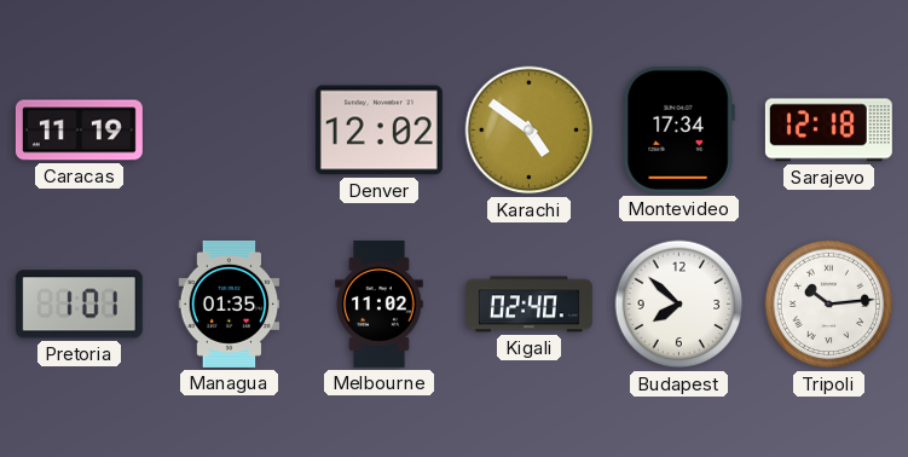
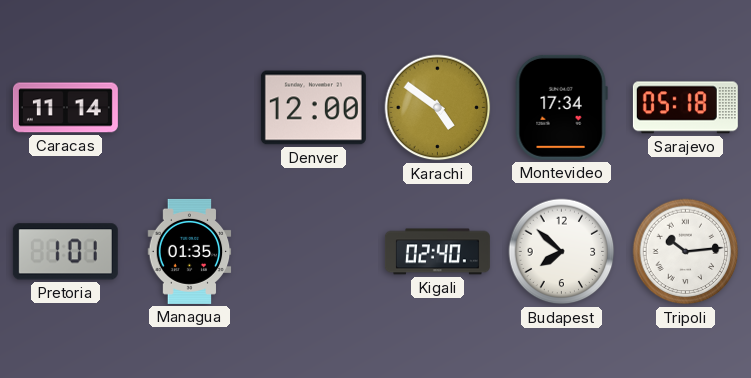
Caracas: 11:19 -> 11:14 (65, 108)
Denver: 12:02 -> 12:00 (313, 108)
Sarajevo: 12:18 -> 05:18 (685, 108)
Melbourne: 11:02 -> none (380, 303)
